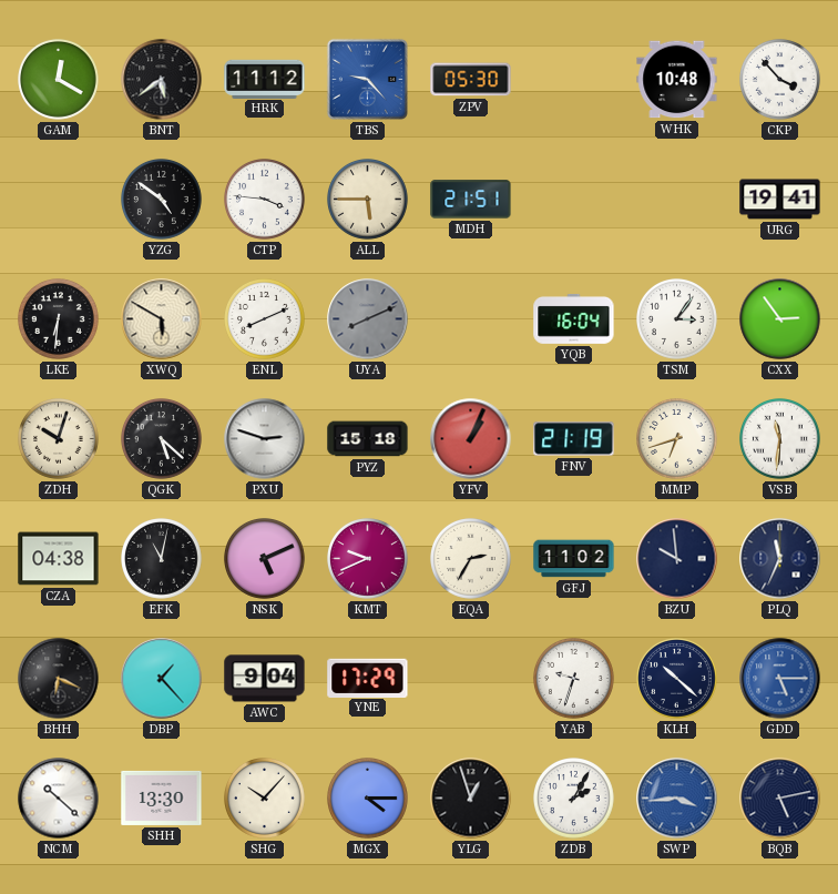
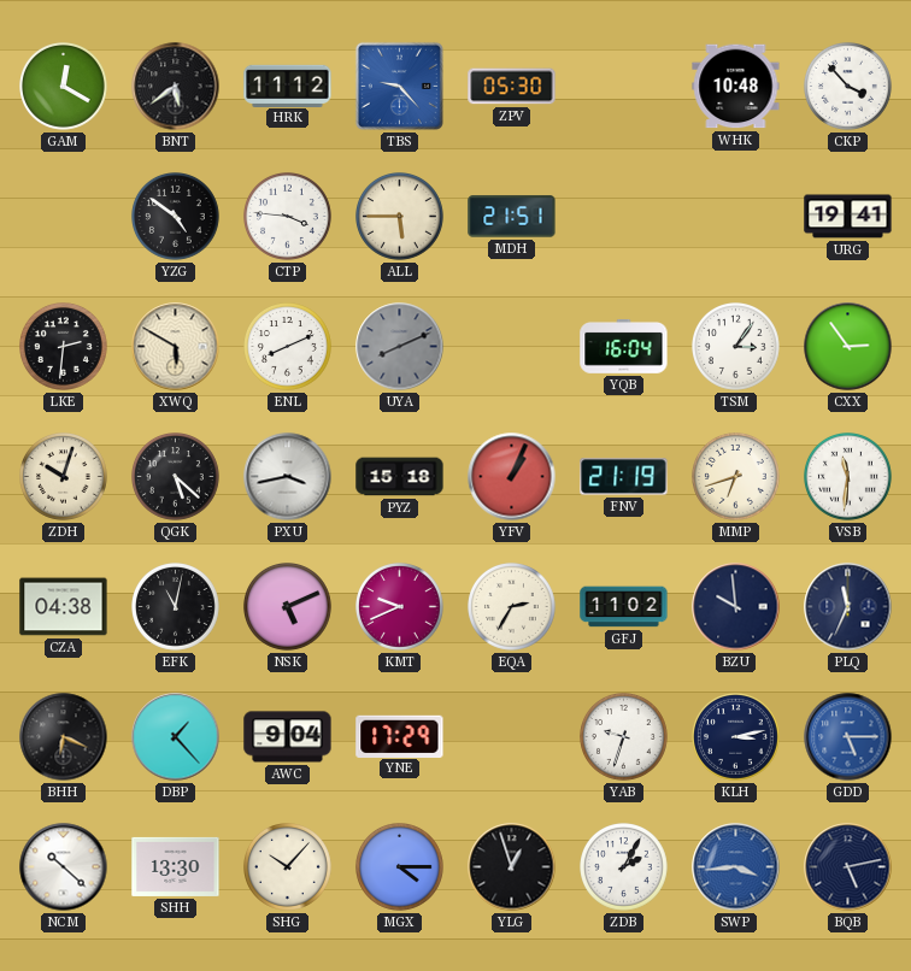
LKE: 6:31 -> 2:31 (64, 347)
PXU: 2:48 -> 3:43 (288, 477)
KLH: 10:22 -> 3:13 (736, 737)
